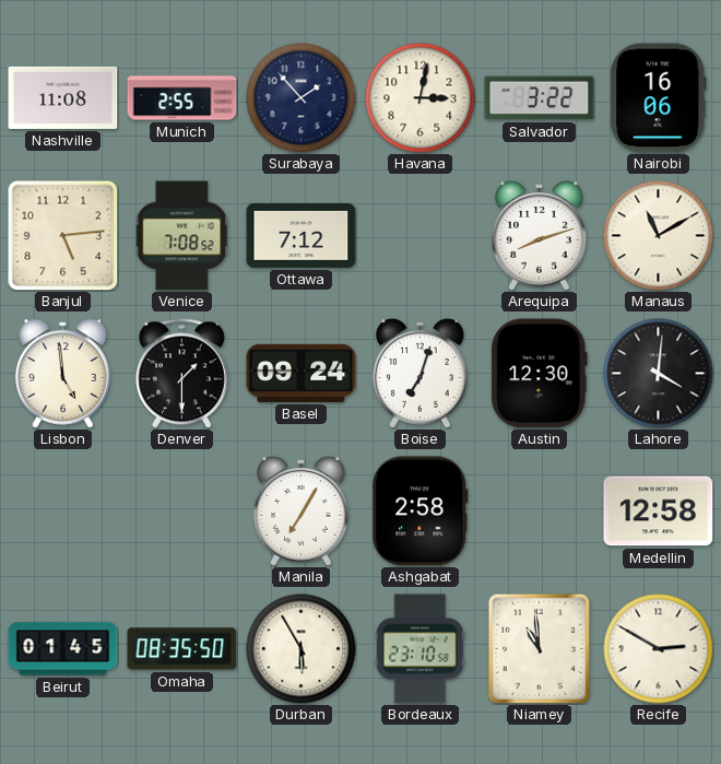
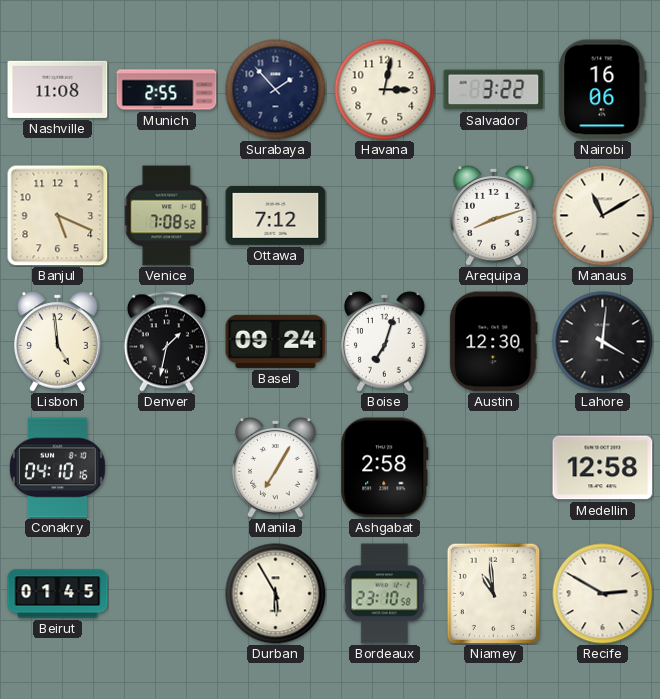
Banjul: 5:14 -> 5:19 (58, 216)
Denver: 1:30 -> 1:32 (166, 342)
Conakry: none -> 04:10 (58, 468)
Omaha: 08:35 -> none (182, 649)
